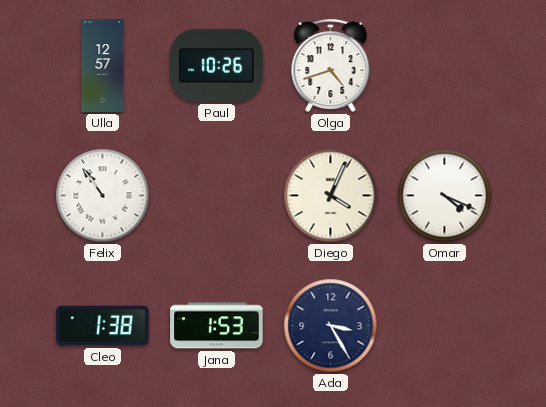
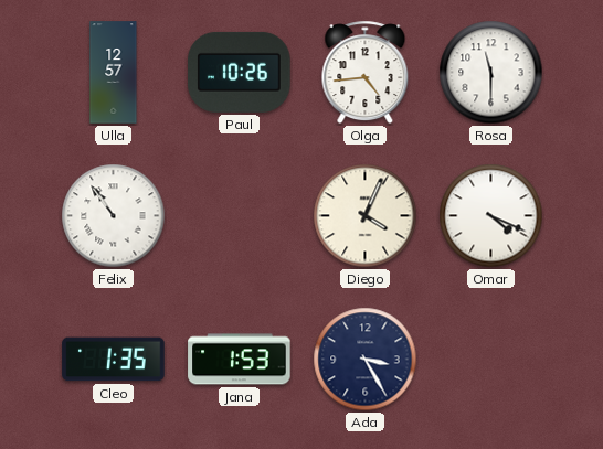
Olga: 4:42 -> 4:44 (366, 73)
Rosa: none -> 11:30 (491, 73)
Cleo: 1:38 -> 1:35 (114, 360)
